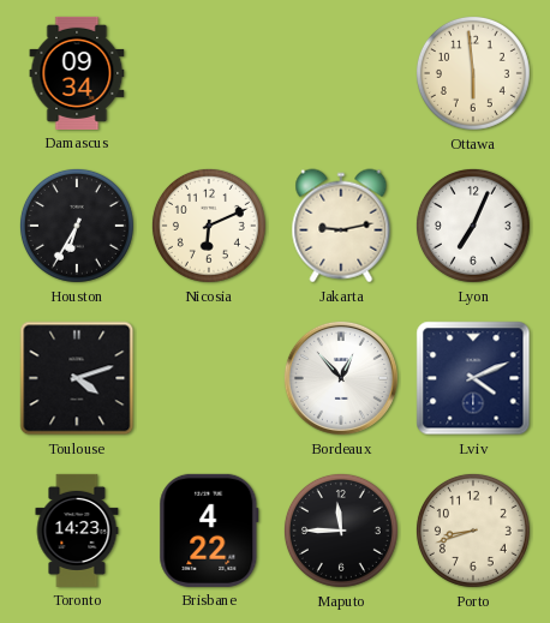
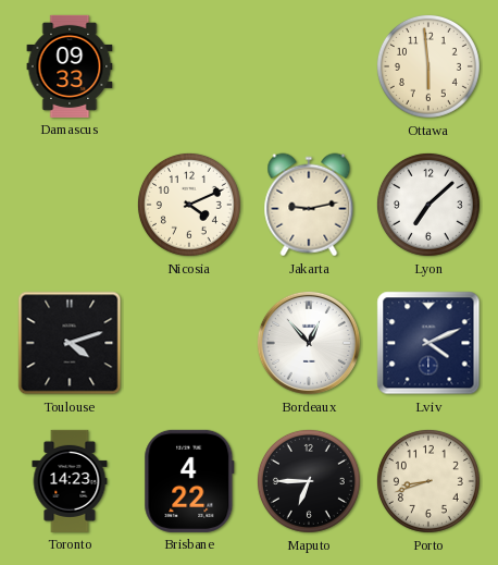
Damascus: 09:34 -> 09:33 (70, 66)
Houston: 6:35 -> none (77, 226)
Nicosia: 6:11 -> 4:11 (189, 205)
Lyon: 7:04 -> 7:08 (428, 205)
Maputo: 11:45 -> 6:45 (309, 481)
